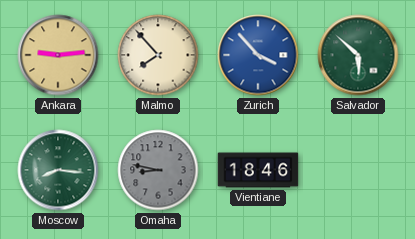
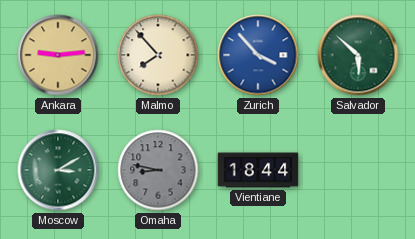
Moscow: 8:16 -> 3:10 (58, 170)
Vientiane: 18:46 -> 18:44 (258, 170)
